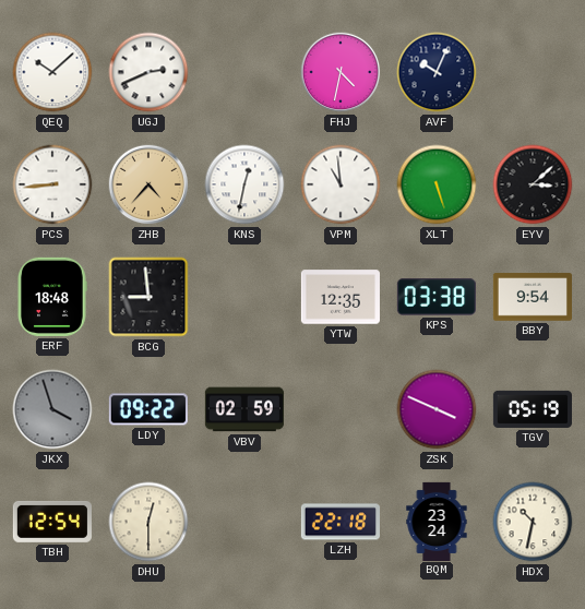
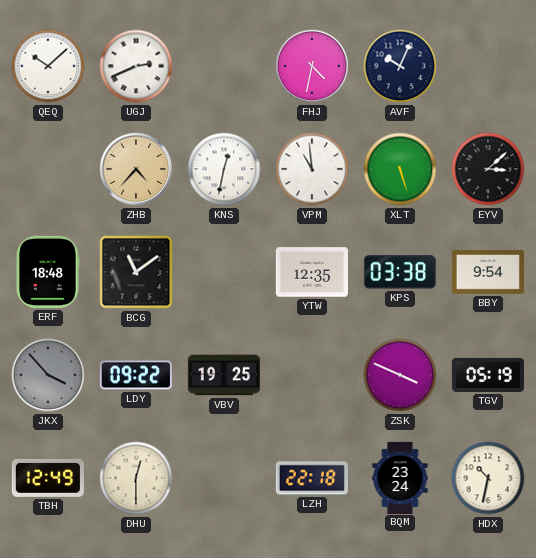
PCS: 8:44 -> none (52, 184)
BCG: 8:59 -> 11:09 (136, 272)
JKX: 3:57 -> 3:53 (48, 375)
VBV: 02:59 -> 19:25 (224, 375)
TBH: 12:54 -> 12:49 (48, 478)
